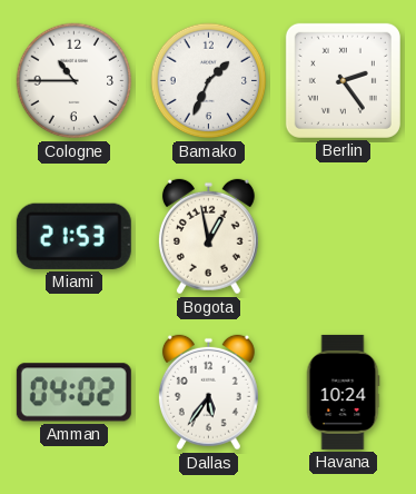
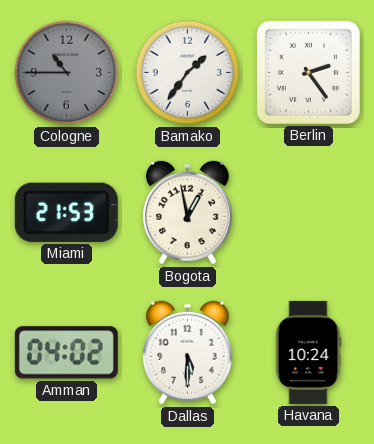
Cologne dial: white -> grey (67, 73)
Bamako: 1:34 -> 1:36 (188, 73)
Dallas: 5:36 -> 5:30 (187, 353)
